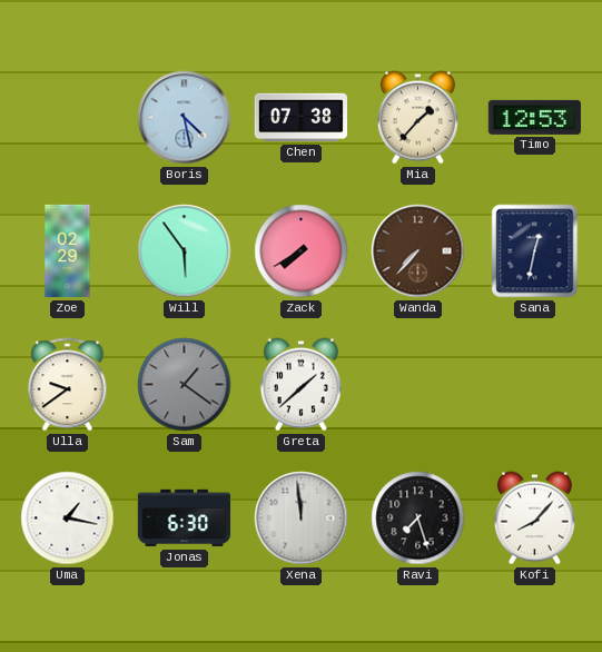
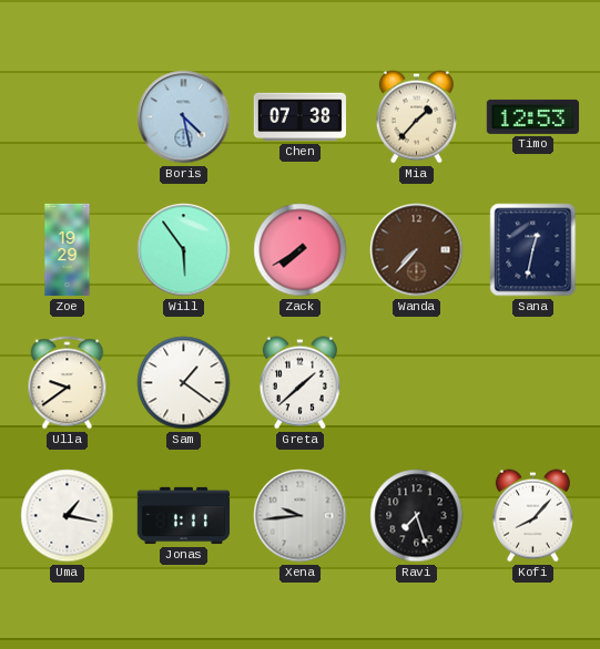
Zoe: 02:29 -> 19:29 (68, 250)
Sam dial: grey -> white (184, 383)
Jonas: 6:30 -> 1:11 (184, 516)
Xena: 11:59 -> 9:44 (301, 516)
